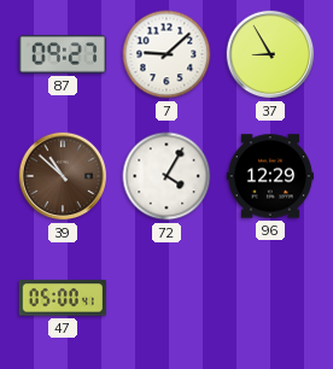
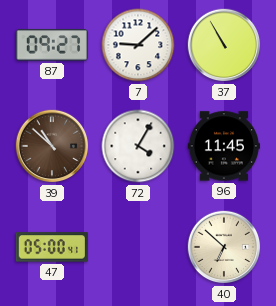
37: 8:55 -> 10:55 (224, 45)
96: 12:29 -> 11:45 (224, 146)
40: none -> 6:52 (224, 247)
